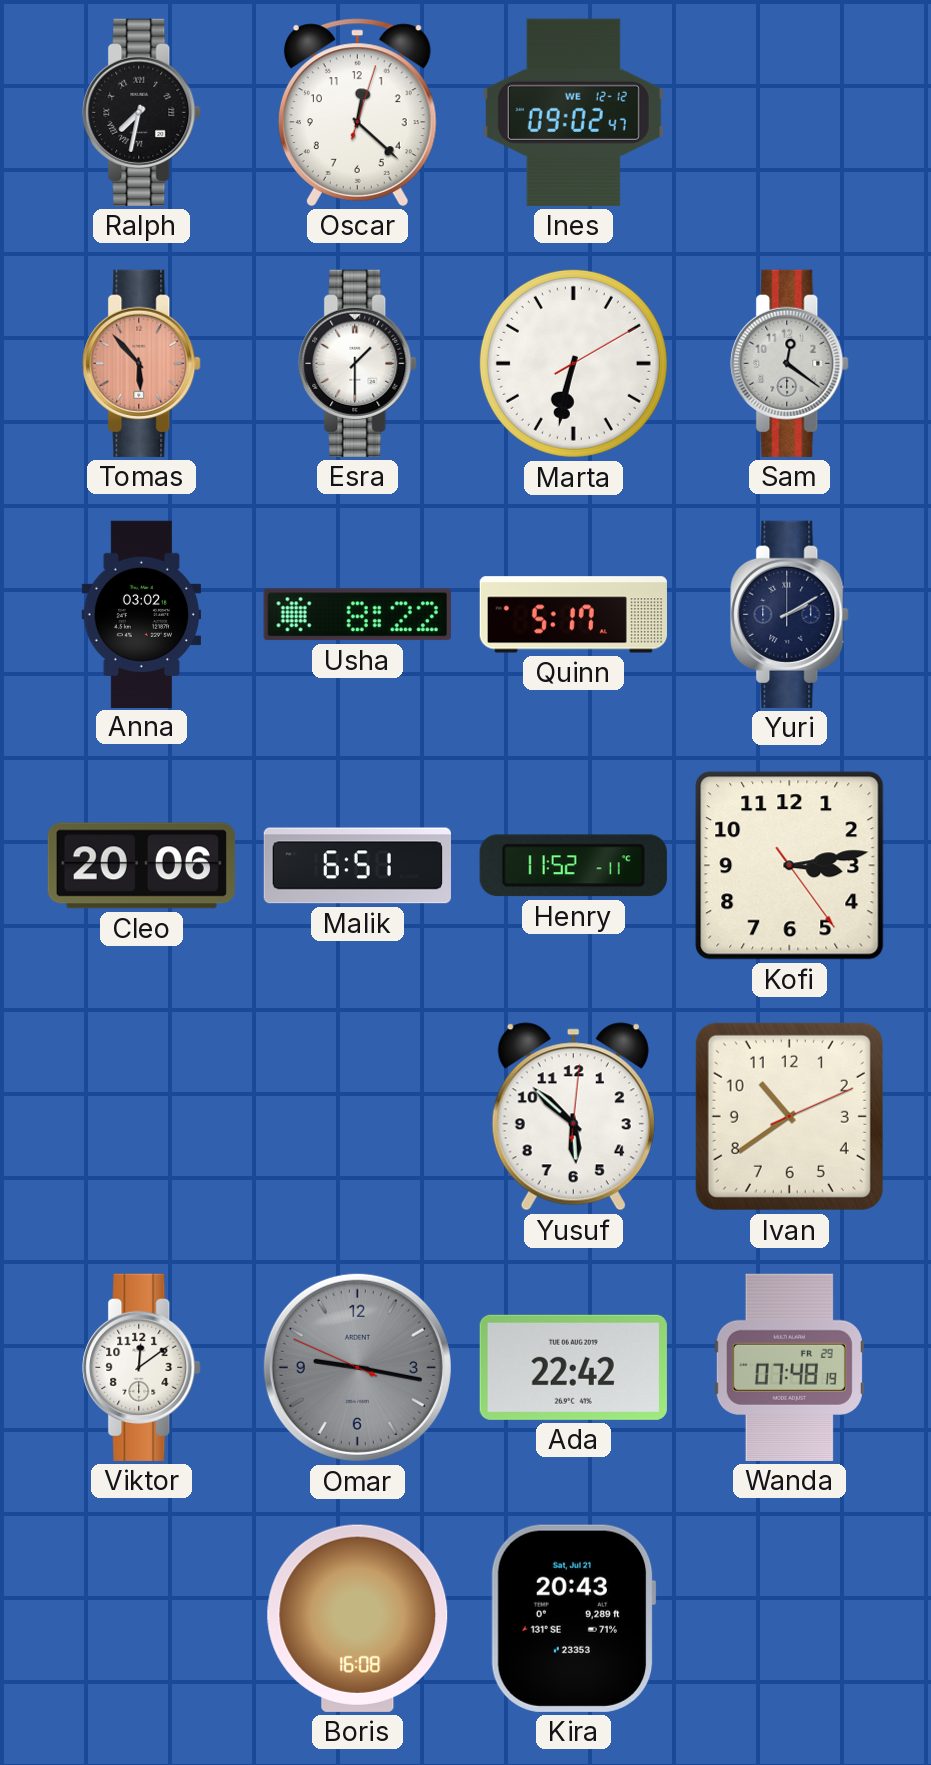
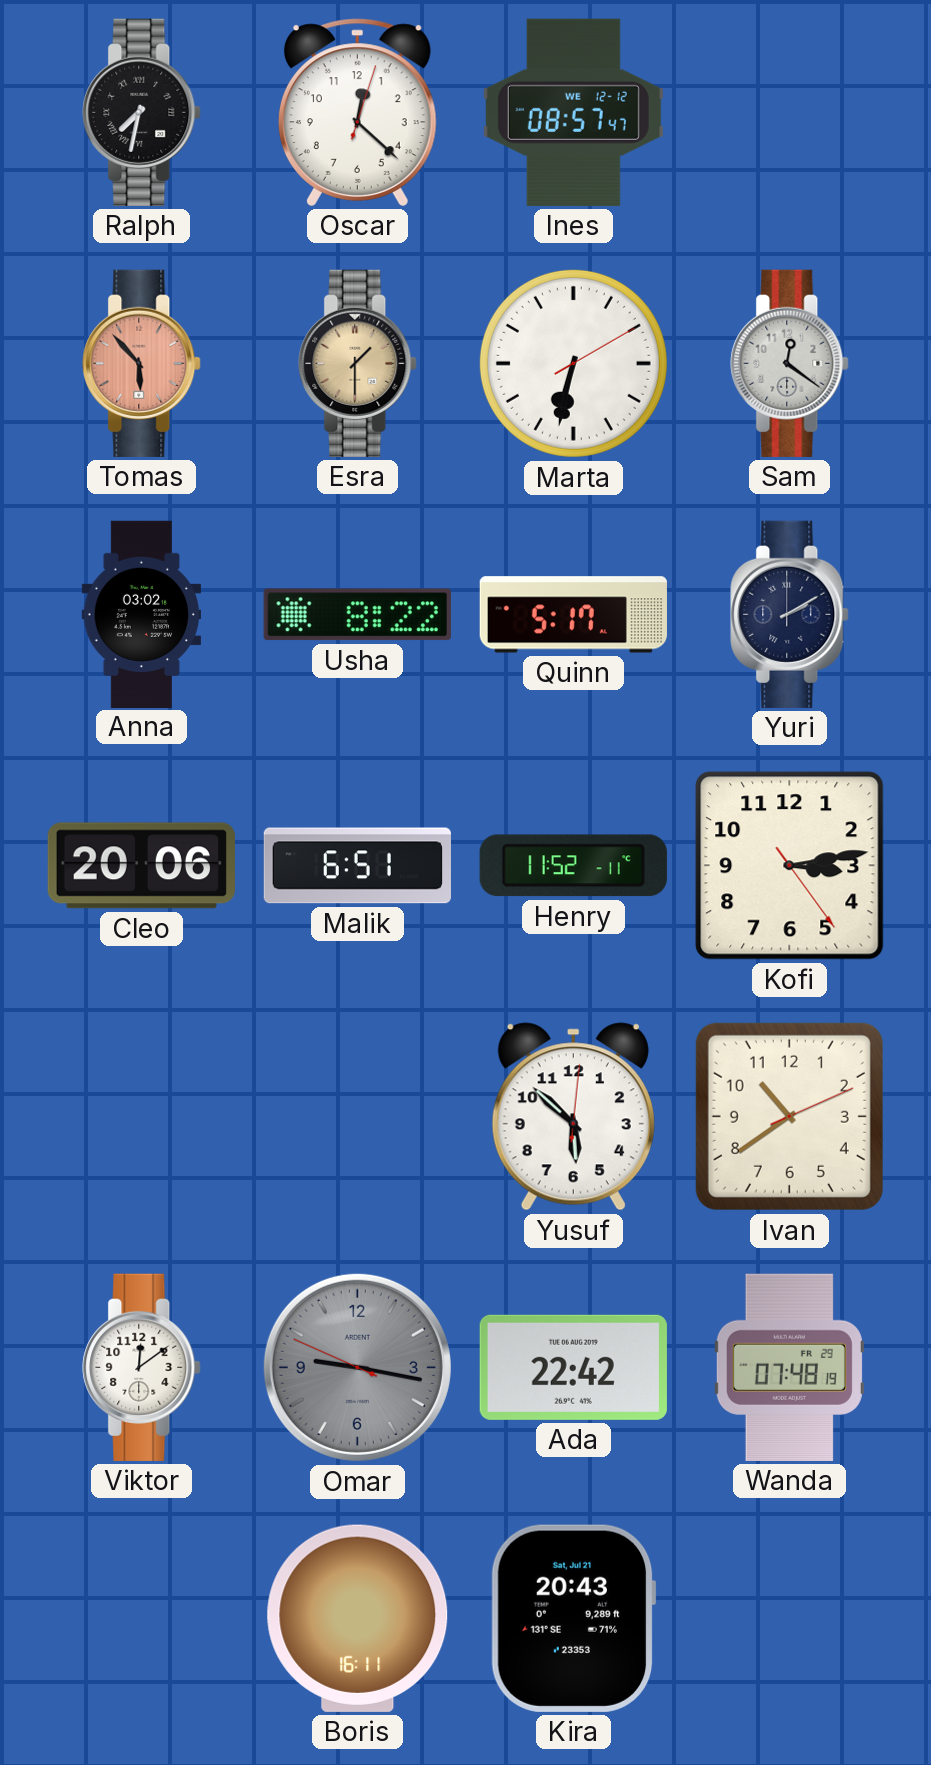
Ines: 09:02 -> 08:57 (573, 112)
Esra dial: white -> champagne (358, 363)
Boris: 16:08 -> 16:11 (358, 1618)
